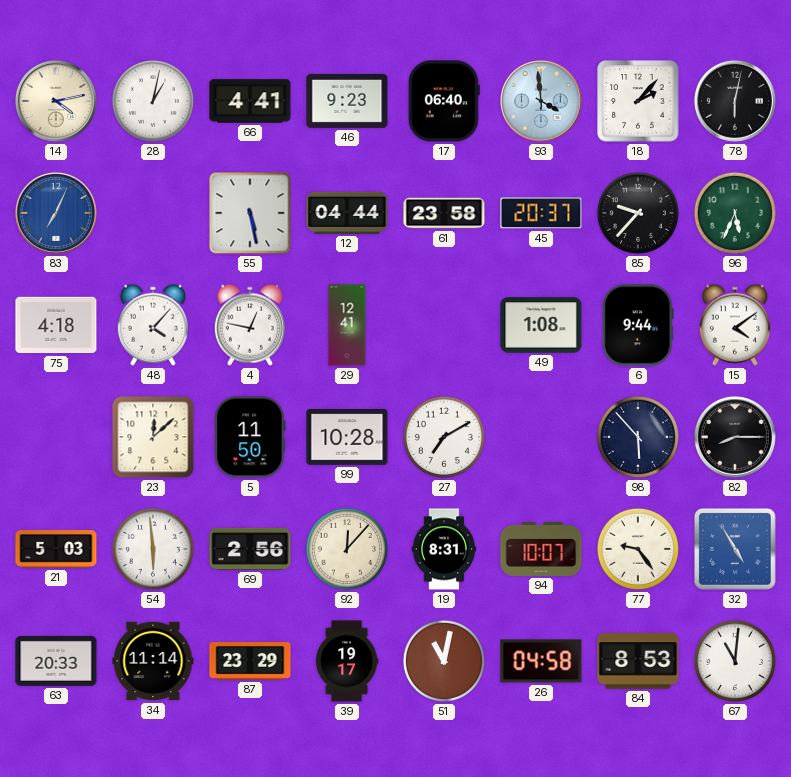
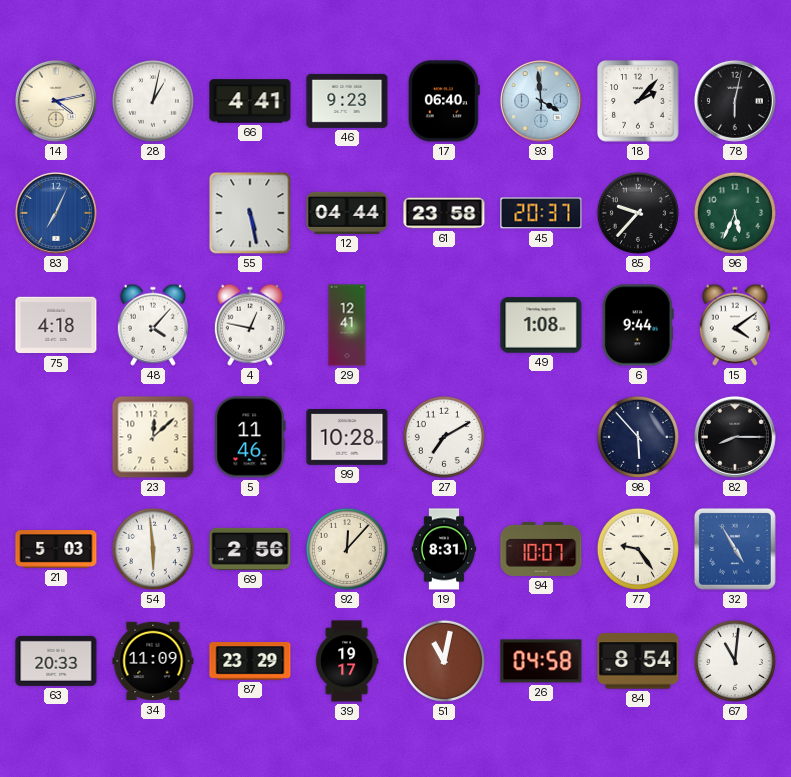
5: 11:50 -> 11:46 (250, 437)
34: 11:14 -> 11:09 (153, 661)
84: 8:53 -> 8:54 (638, 661)
